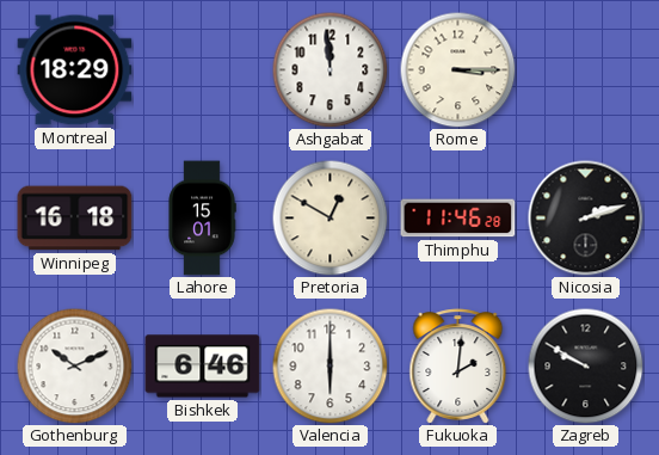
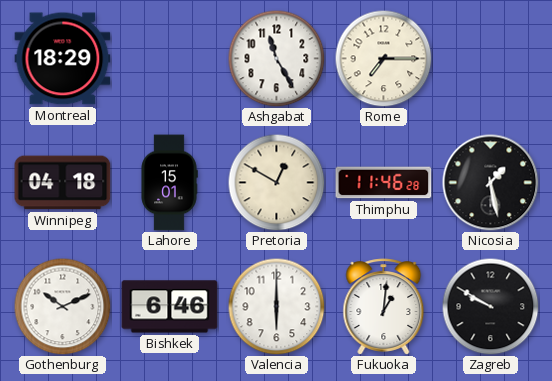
Ashgabat: 11:59 -> 11:25 (276, 58)
Rome: 3:15 -> 7:15 (383, 58)
Winnipeg: 16:18 -> 04:18 (63, 183)
Nicosia: 2:12 -> 1:28 (491, 183)
Fukuoka: 2:01 -> 1:01 (384, 307)
